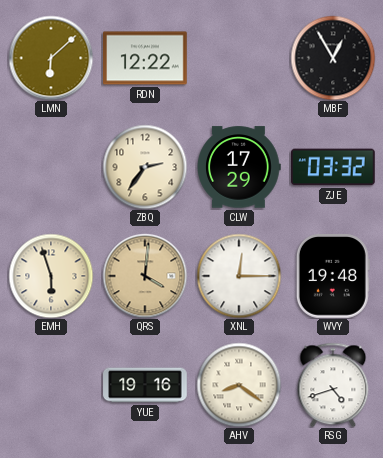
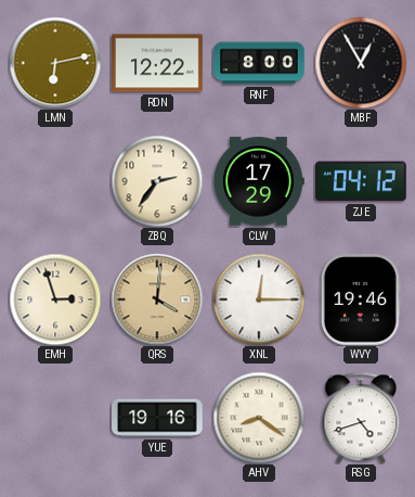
LMN: 6:08 -> 6:13 (55, 63)
RNF: none -> 8:00 (259, 63)
ZJE: 03:32 -> 04:12 (362, 181)
EMH: 5:57 -> 2:57 (55, 300)
WVY: 19:48 -> 19:46 (361, 301)
